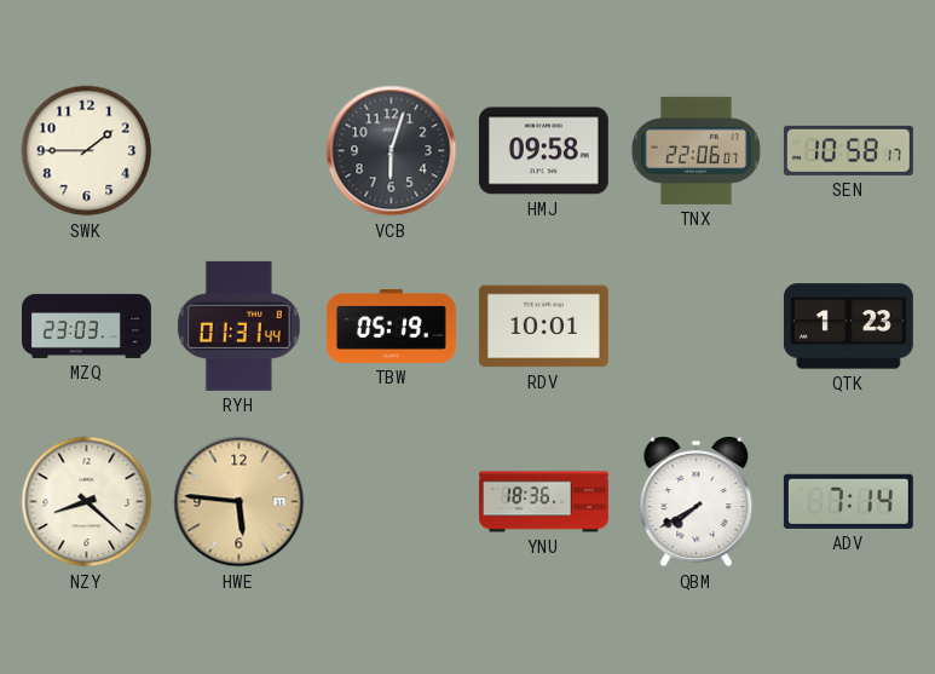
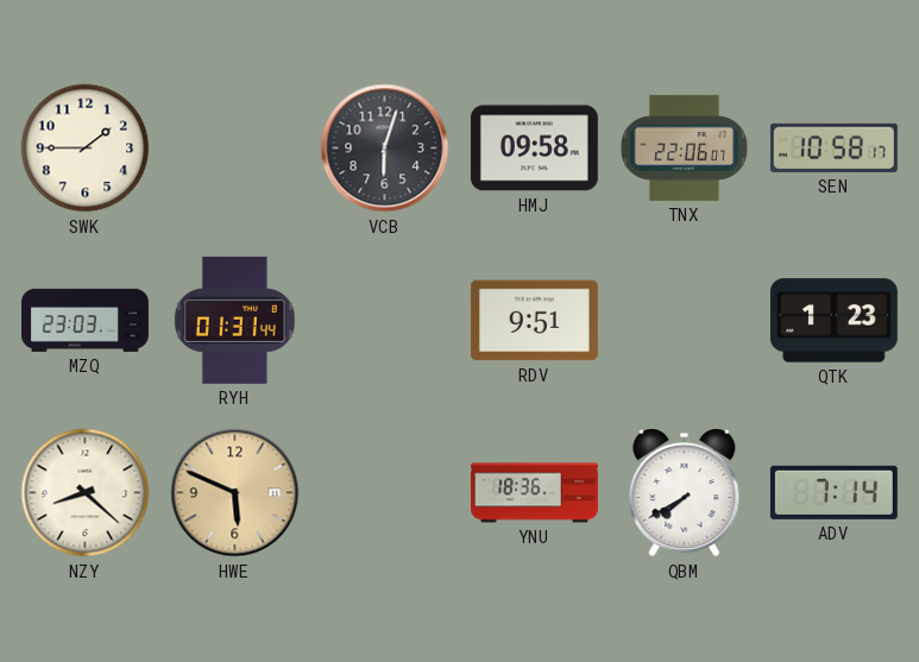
TBW: 05:19 -> none (391, 326)
RDV: 10:01 -> 9:51 (534, 321)
HWE: 5:46 -> 5:49 (235, 493)
